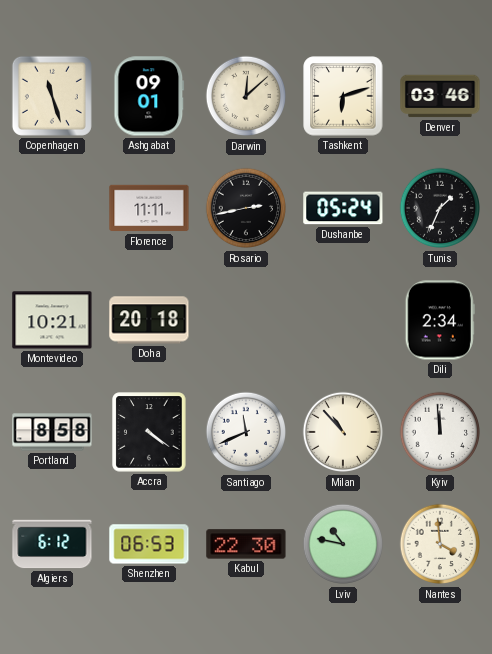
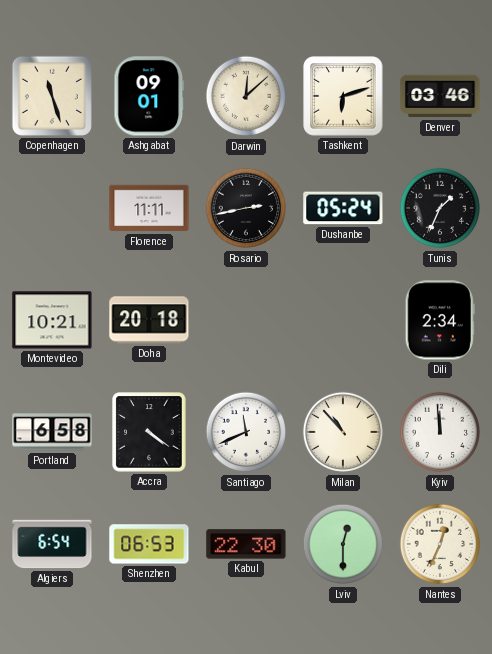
Portland: 8:58 -> 6:58 (52, 432)
Algiers: 6:12 -> 6:54 (52, 544)
Lviv: 10:47 -> 12:30 (343, 544)
Nantes: 3:59 -> 12:34 (440, 544)
